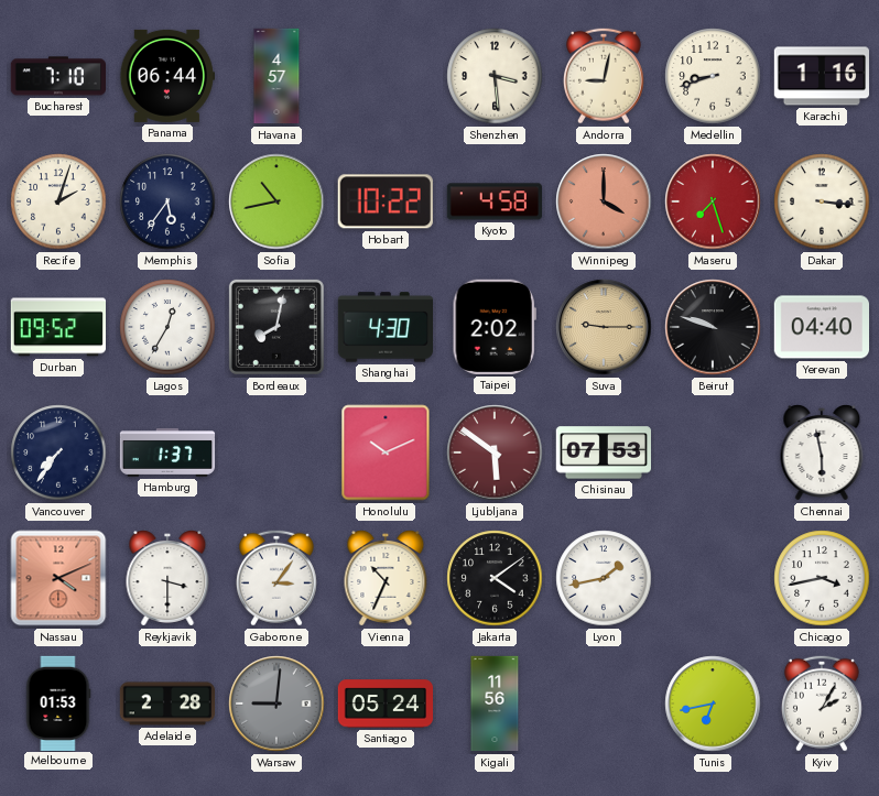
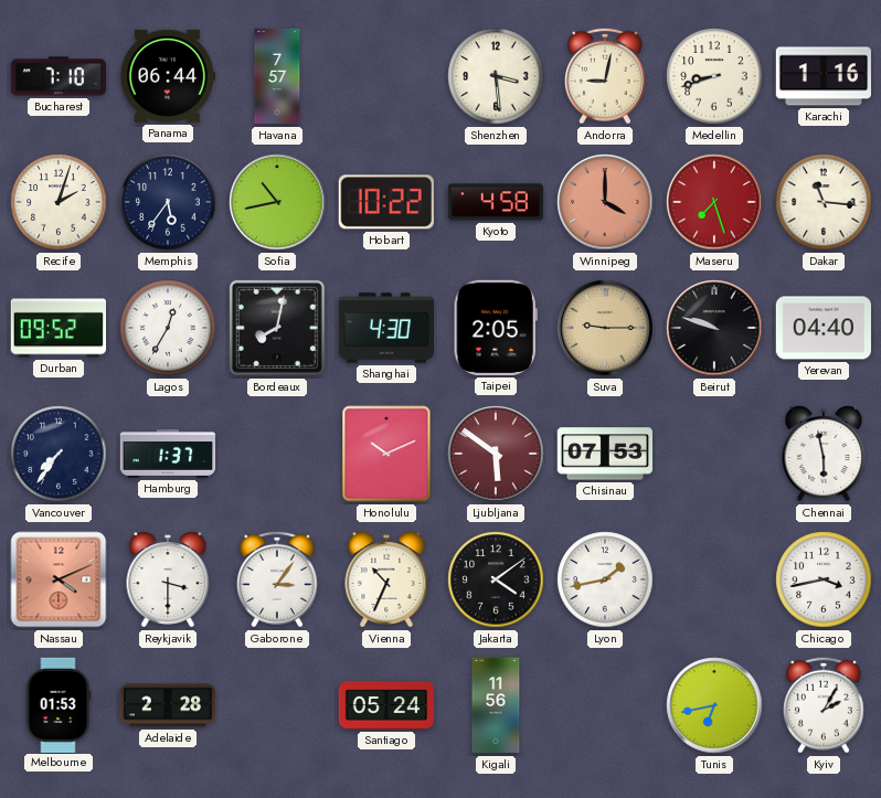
Havana: 4:57 -> 7:57 (277, 76)
Dakar: 3:16 -> 11:16 (824, 202)
Taipei: 2:02 -> 2:05 (496, 328)
Warsaw: 9:01 -> none (276, 704)
